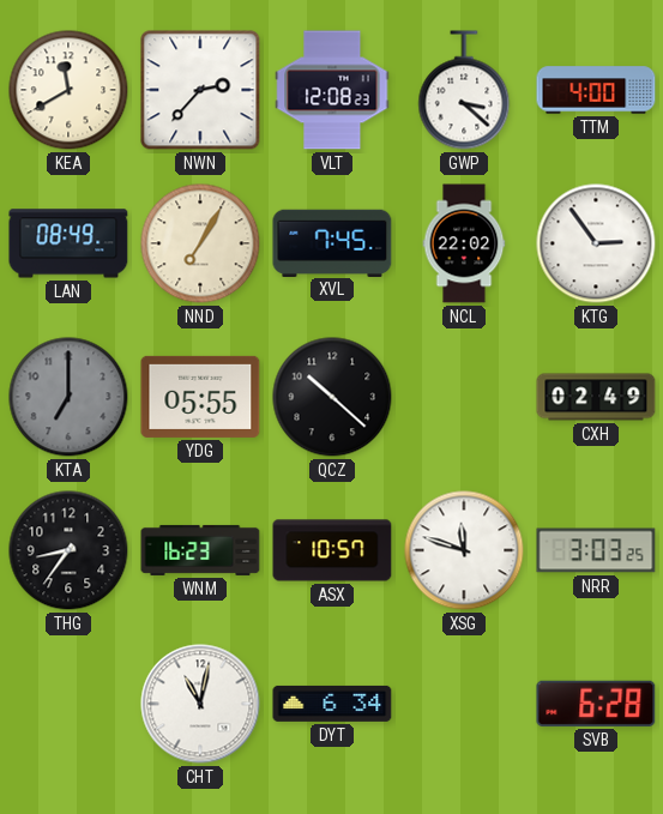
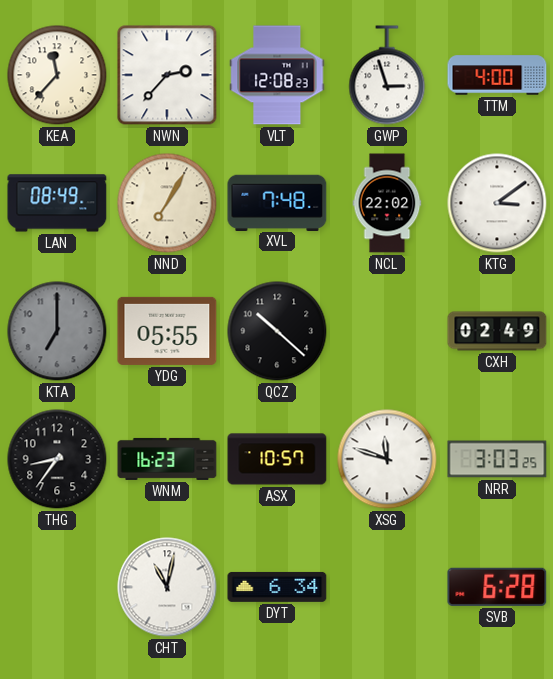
KEA: 11:40 -> 11:37 (57, 75)
GWP: 3:22 -> 2:57 (387, 75)
XVL: 7:45 -> 7:48 (277, 202)
KTG: 2:54 -> 3:09 (497, 203)
